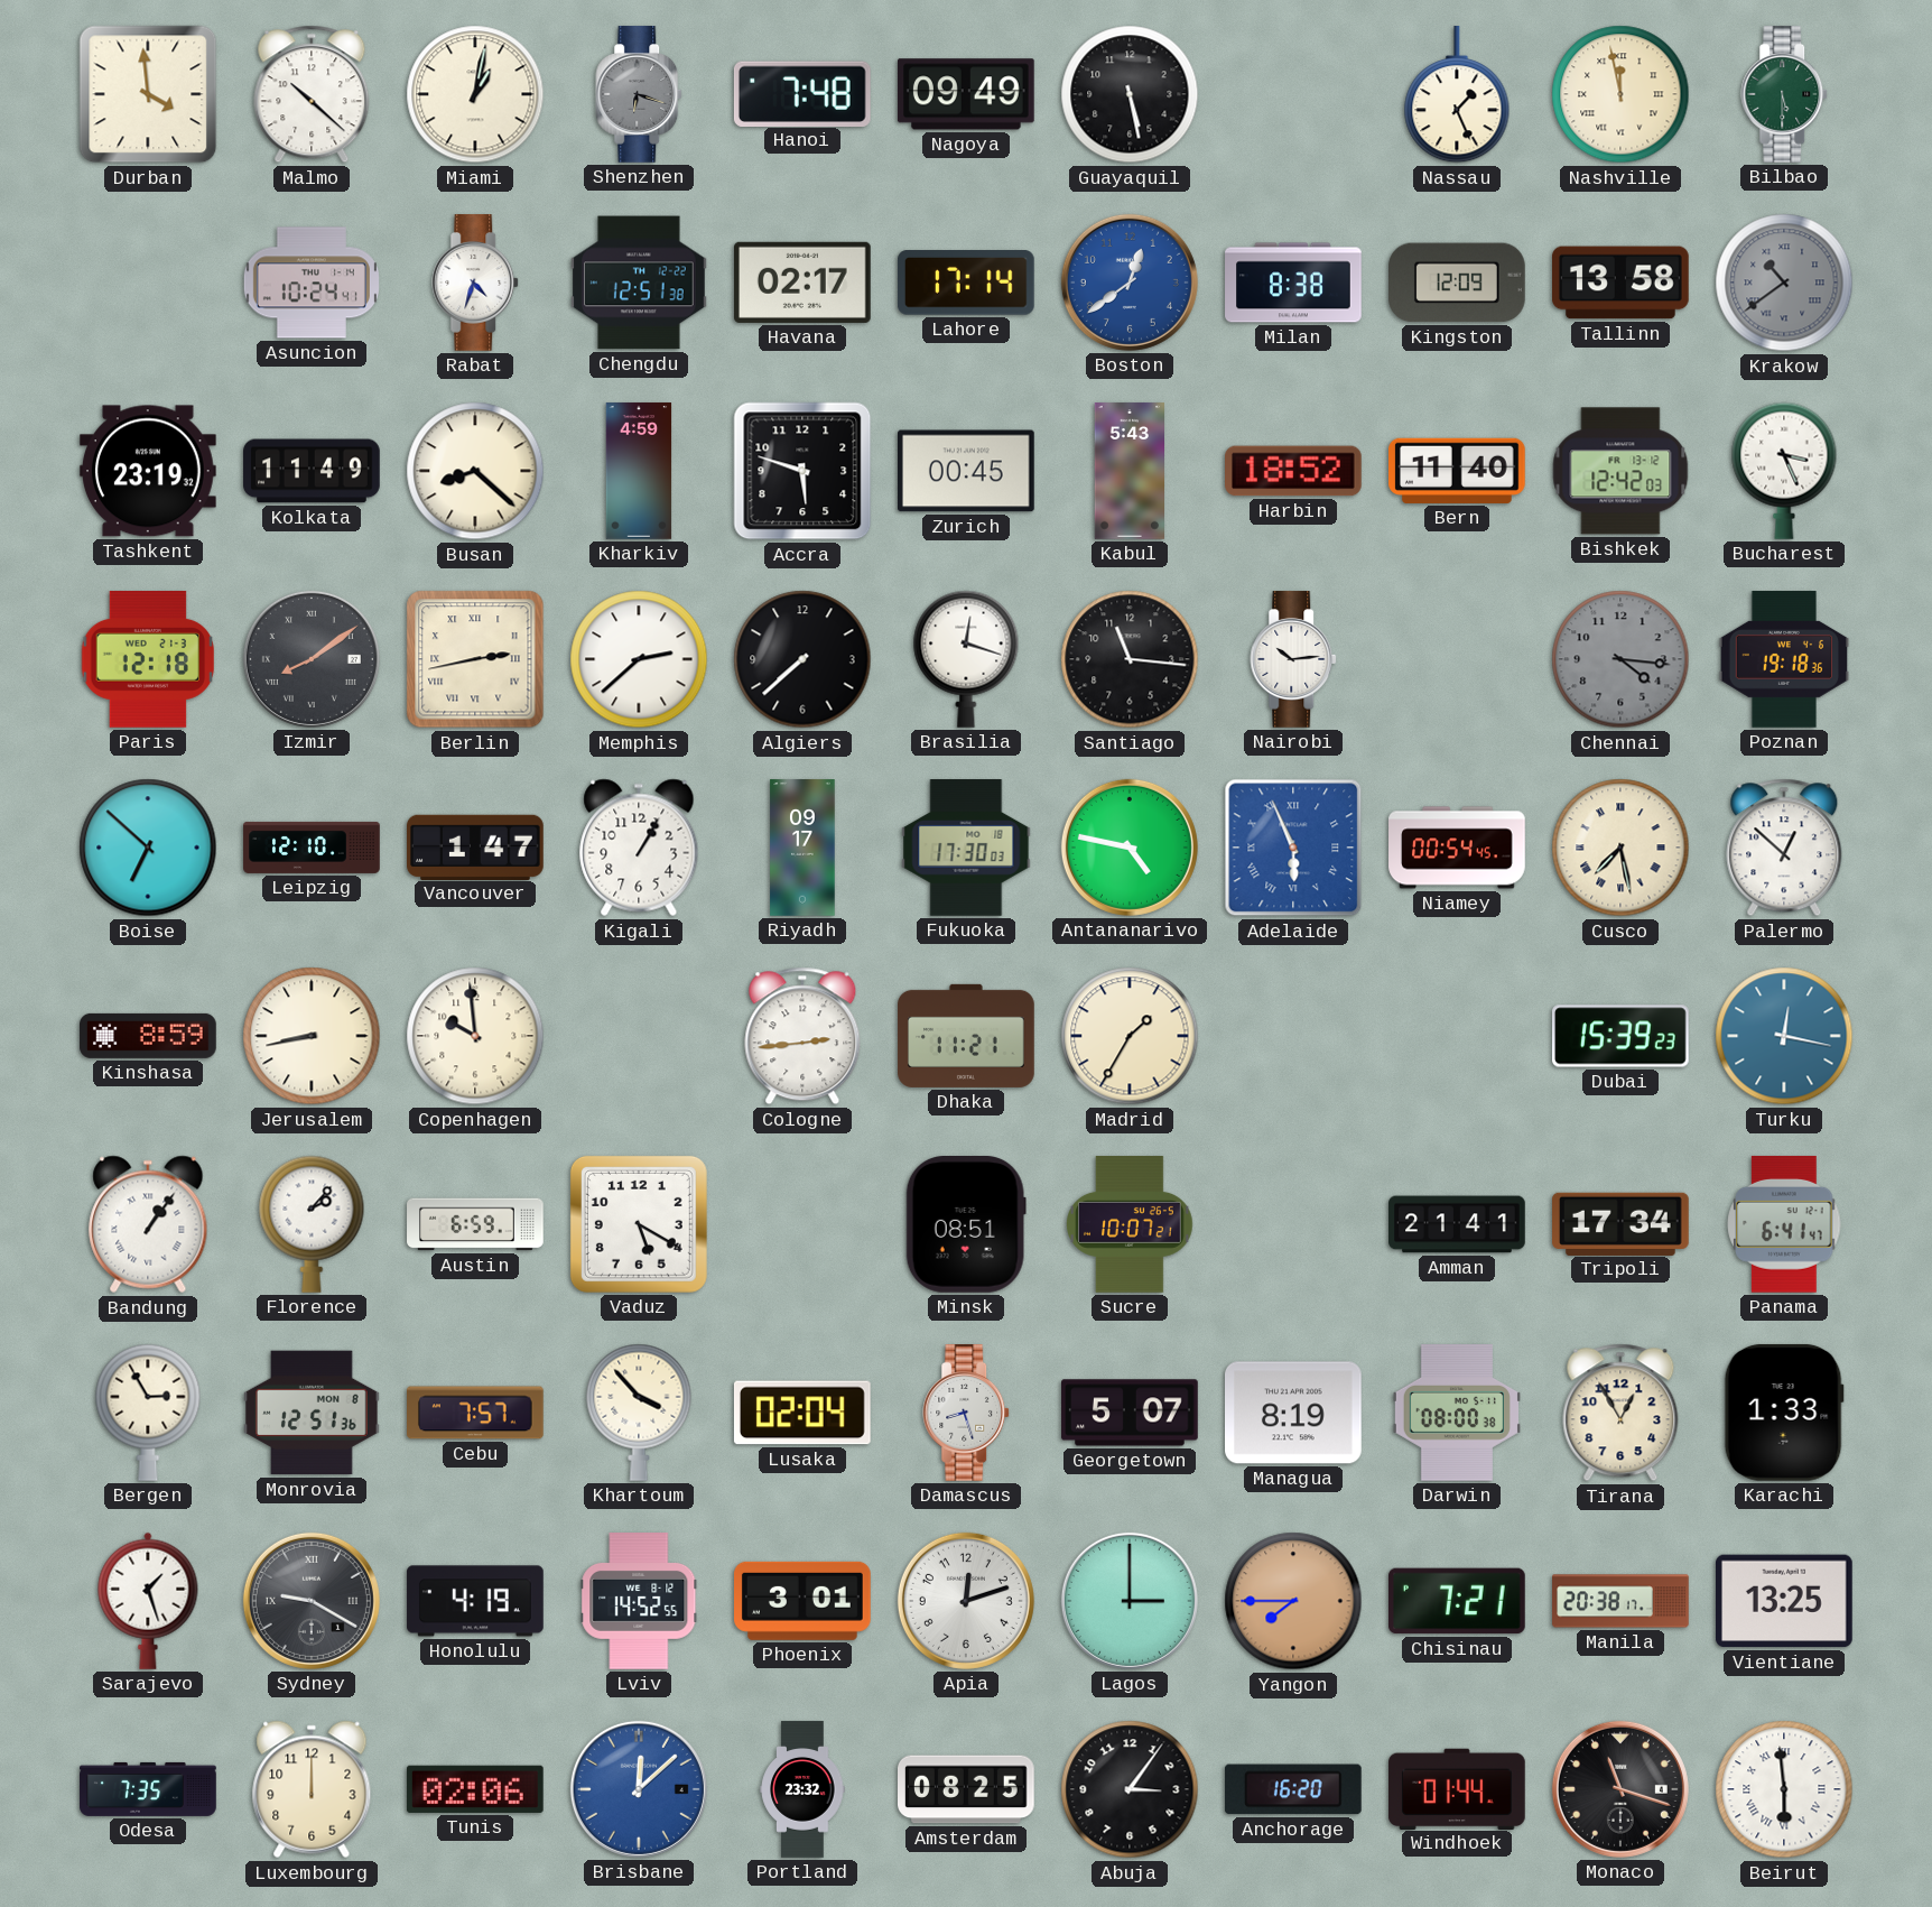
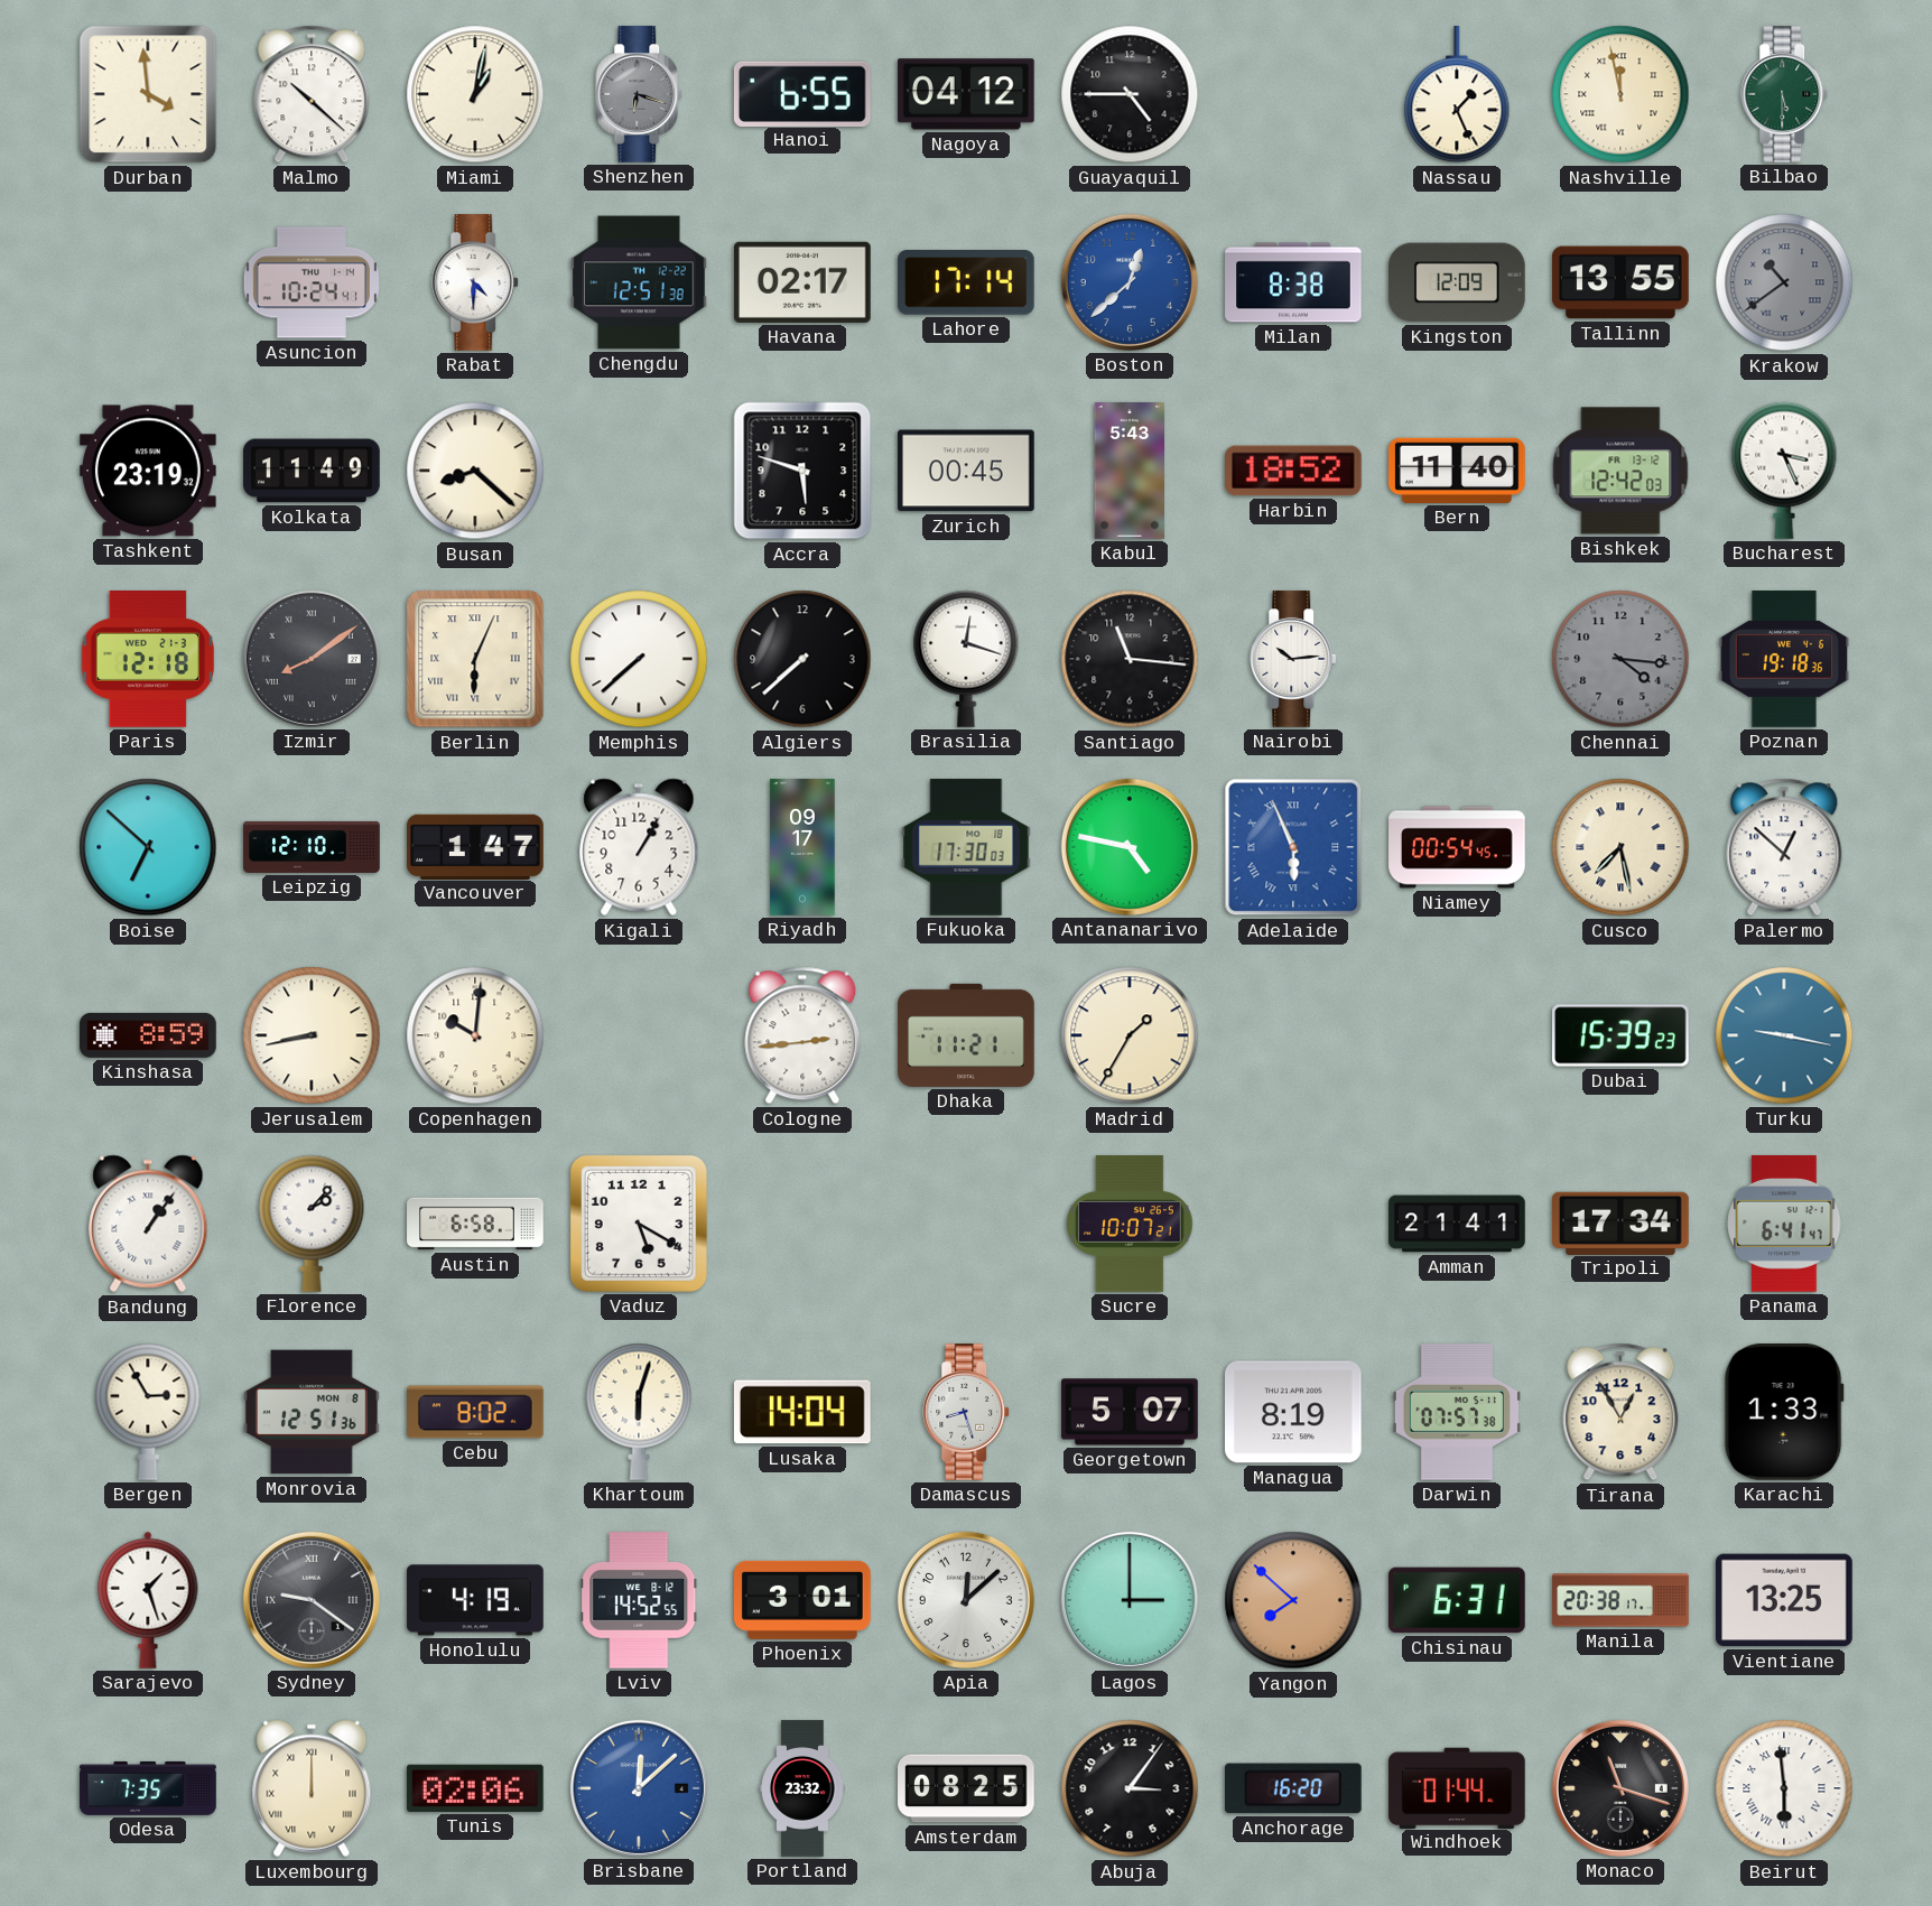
Hanoi: 7:48 -> 6:55 (802, 93)
Nagoya: 09:49 -> 04:12 (966, 94)
Guayaquil: 5:28 -> 4:45 (1130, 94)
Rabat: 4:33 -> 4:30 (476, 282)
Boston: 12:39 -> 12:38 (1130, 282)
Tallinn: 13:58 -> 13:55 (1622, 282)
Kharkiv: 4:59 -> none (639, 471)
Berlin: 2:43 -> 6:04 (475, 659)
Memphis: 2:38 -> 7:38 (639, 659)
Copenhagen: 9:59 -> 10:01 (475, 1035)
Turku: 12:17 -> 9:17 (1784, 1035)
Austin: 6:59 -> 6:58 (475, 1224)
Minsk: 08:51 -> none (966, 1225)
Cebu: 7:57 -> 8:02 (476, 1412)
Khartoum: 3:53 -> 6:03 (639, 1412)
Lusaka: 02:04 -> 14:04 (802, 1412)
Darwin: 08:00 -> 07:57 (1457, 1413)
Sydney: 9:20 -> 9:21 (312, 1600)
Apia: 12:12 -> 12:08 (966, 1600)
Yangon: 7:45 -> 7:52 (1293, 1600)
Chisinau: 7:21 -> 6:31 (1458, 1600)
Luxembourg numerals: Arabic -> Roman (312, 1788)
